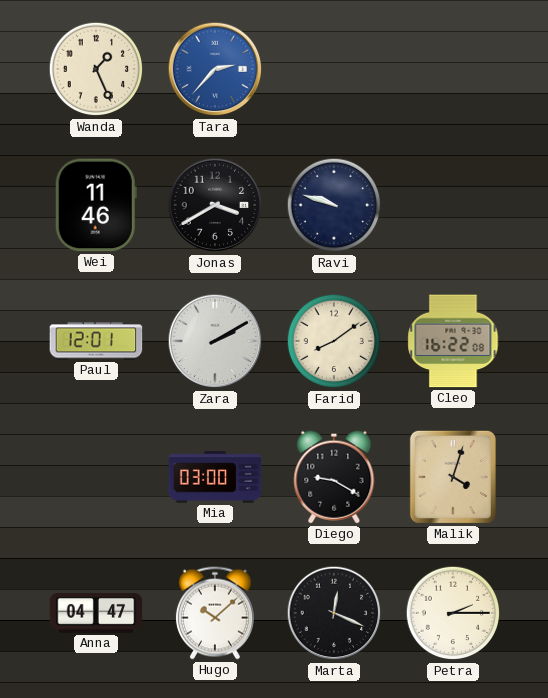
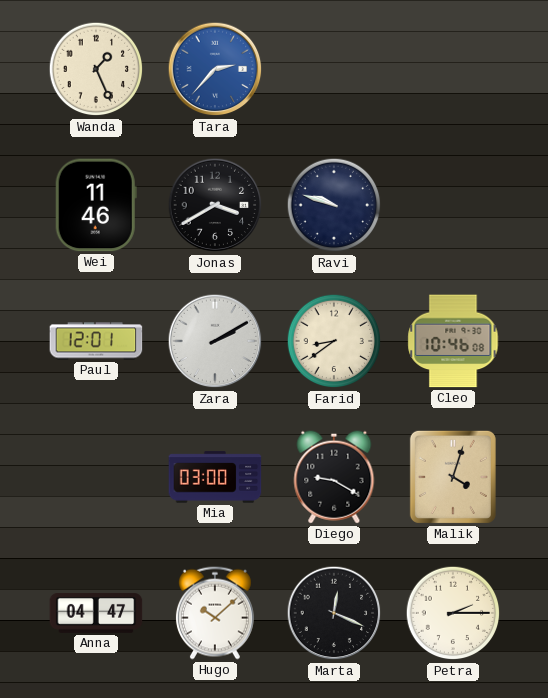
Farid: 8:09 -> 8:39 (334, 341)
Cleo: 16:22 -> 10:46 (453, 341)
